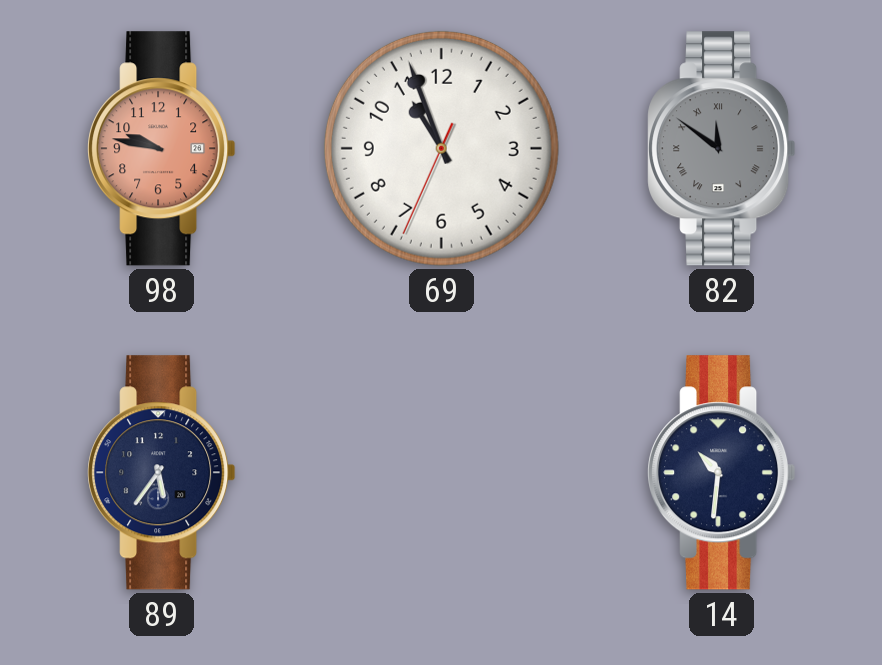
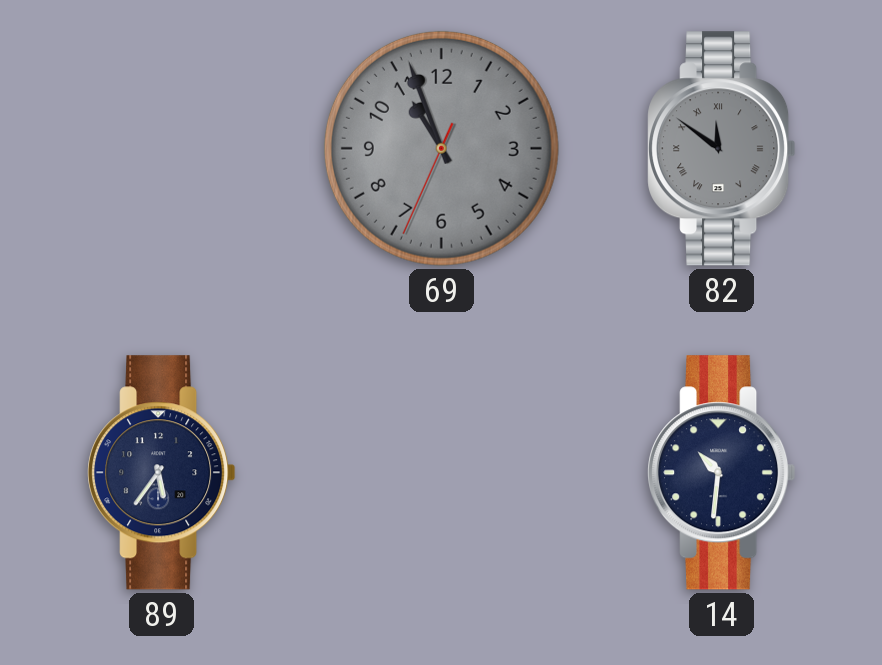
98: 9:47 -> none (162, 149)
69 dial: white -> grey (441, 148)
